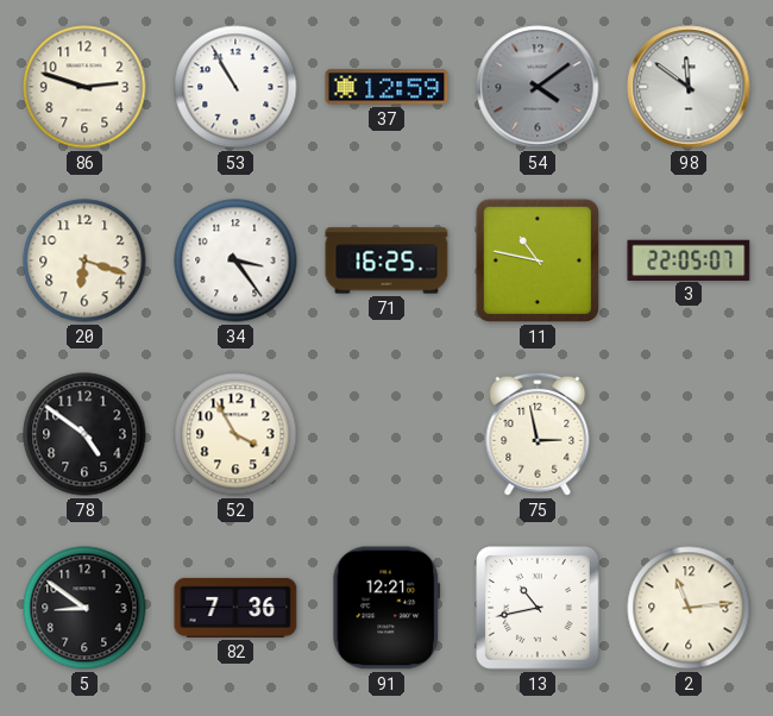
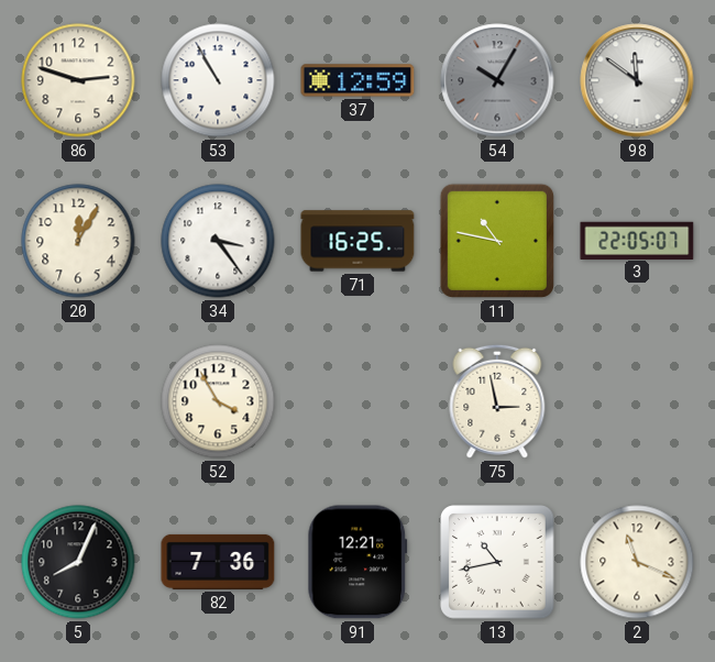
54: 4:09 -> 10:05 (497, 80)
20: 6:18 -> 12:05 (78, 241)
78: 4:51 -> none (84, 434)
5: 8:51 -> 8:04 (78, 562)
2: 11:14 -> 11:19 (637, 562)
